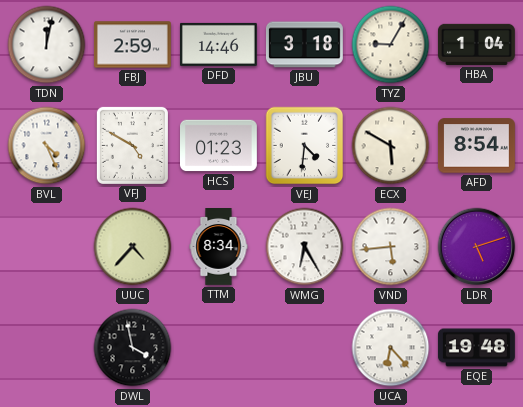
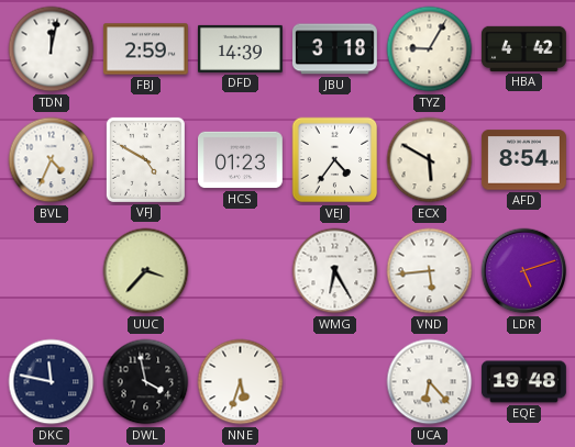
DFD: 14:46 -> 14:39 (240, 48)
HBA: 1:04 -> 4:42 (523, 48)
BVL: 4:26 -> 4:34 (52, 160)
VEJ: 4:31 -> 4:36 (335, 160)
UUC: 4:37 -> 3:37 (146, 271)
TTM: 8:34 -> none (219, 247)
DKC: none -> 11:47 (52, 382)
NNE: none -> 5:33 (241, 382)
